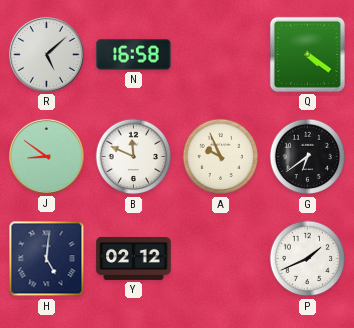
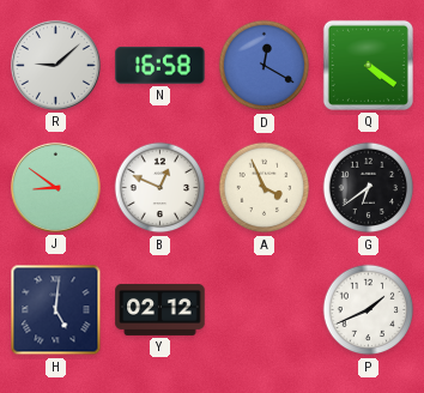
R: 5:08 -> 9:08 (55, 65)
D: none -> 12:20 (265, 66)
B: 11:49 -> 12:49 (160, 188)
A: 9:56 -> 3:56 (265, 188)
